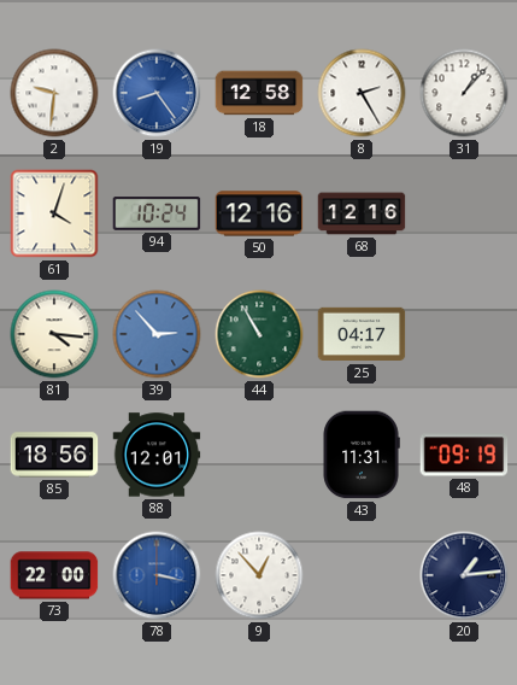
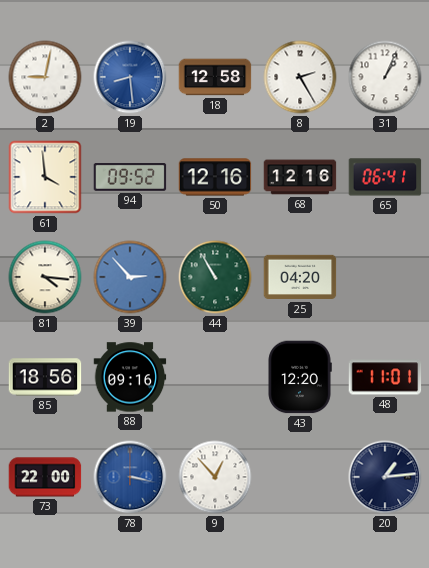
2: 9:31 -> 9:02 (45, 77)
19: 8:24 -> 8:29 (130, 77)
31: 1:07 -> 1:04 (385, 77)
61: 4:03 -> 3:59 (45, 177)
94: 10:24 -> 09:52 (130, 178)
65: none -> 06:41 (385, 177)
25: 04:17 -> 04:20 (300, 277)
88: 12:01 -> 09:16 (130, 377)
43: 11:31 -> 12:20 (300, 377)
48: 09:19 -> 11:01 (385, 377)
